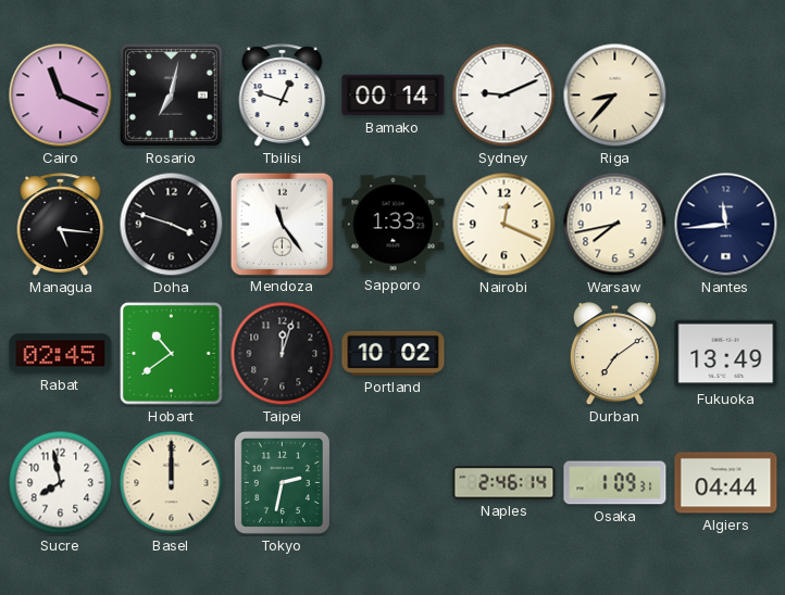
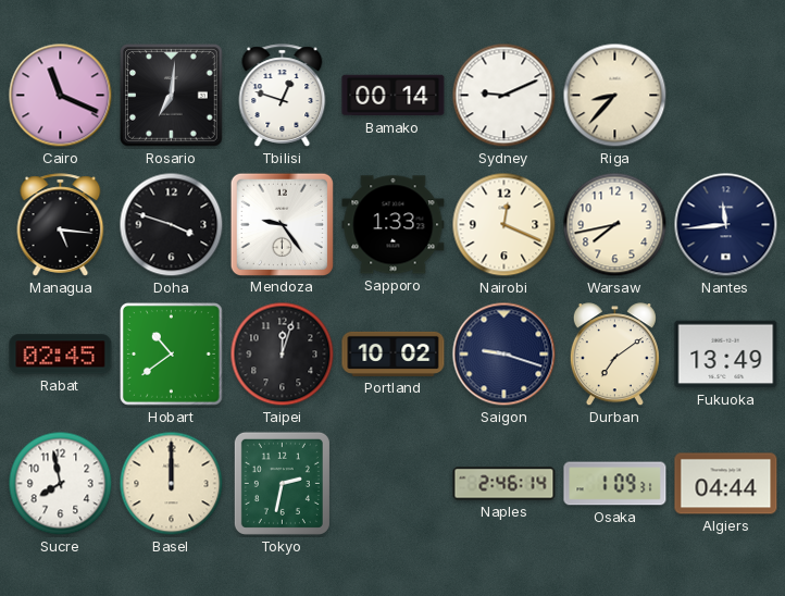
Rosario: 7:02 -> 7:01 (172, 96)
Mendoza: 11:24 -> 9:24 (282, 224)
Saigon: none -> 9:18 (504, 355)
